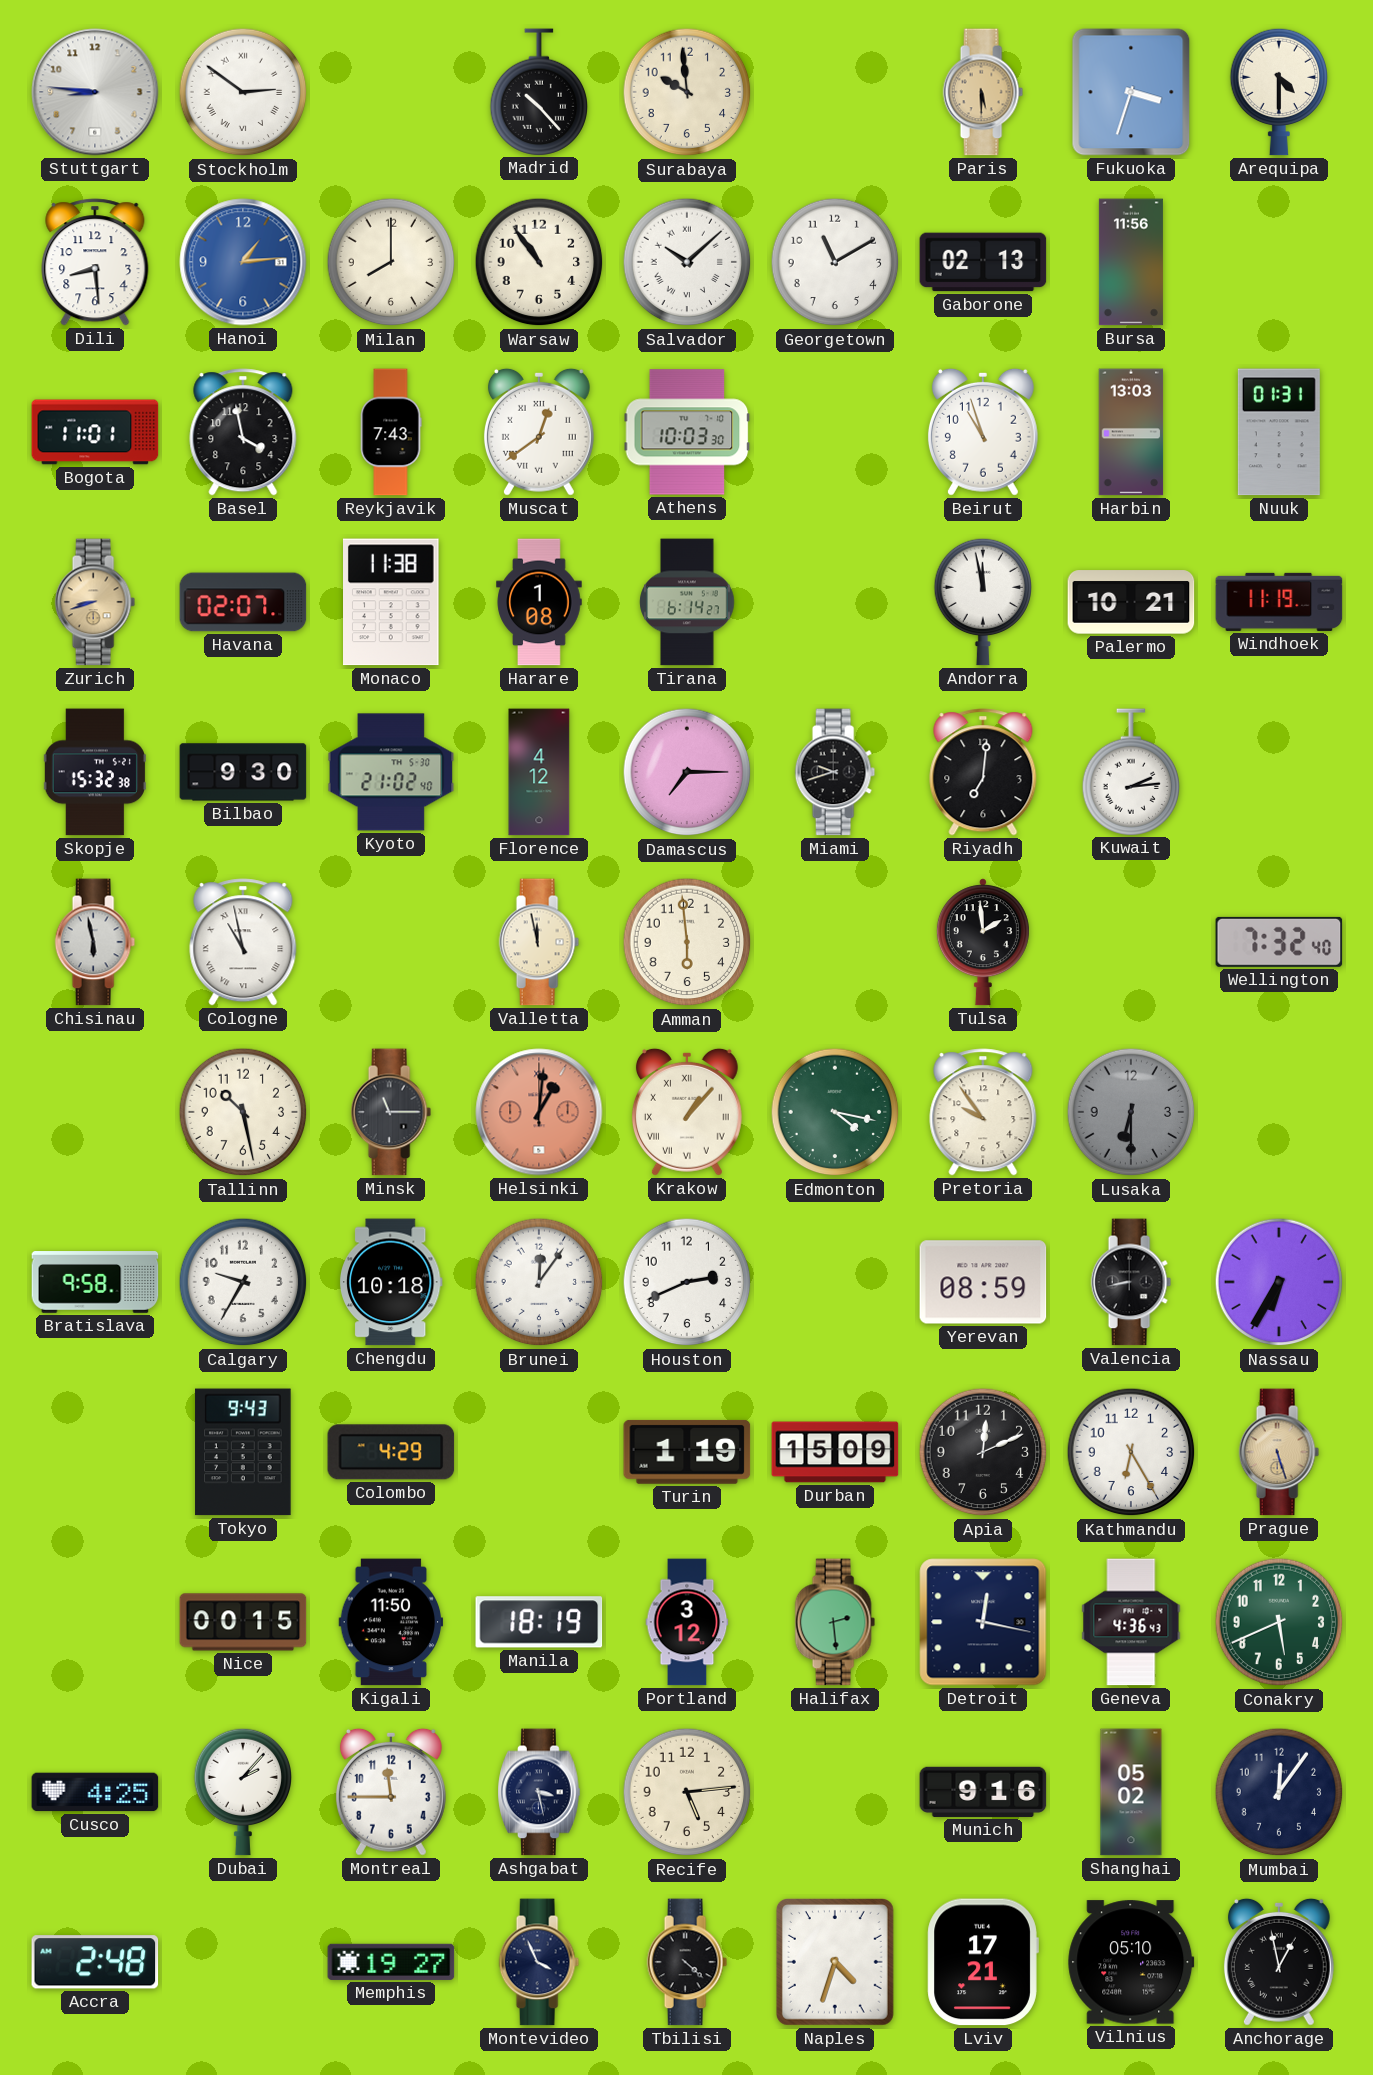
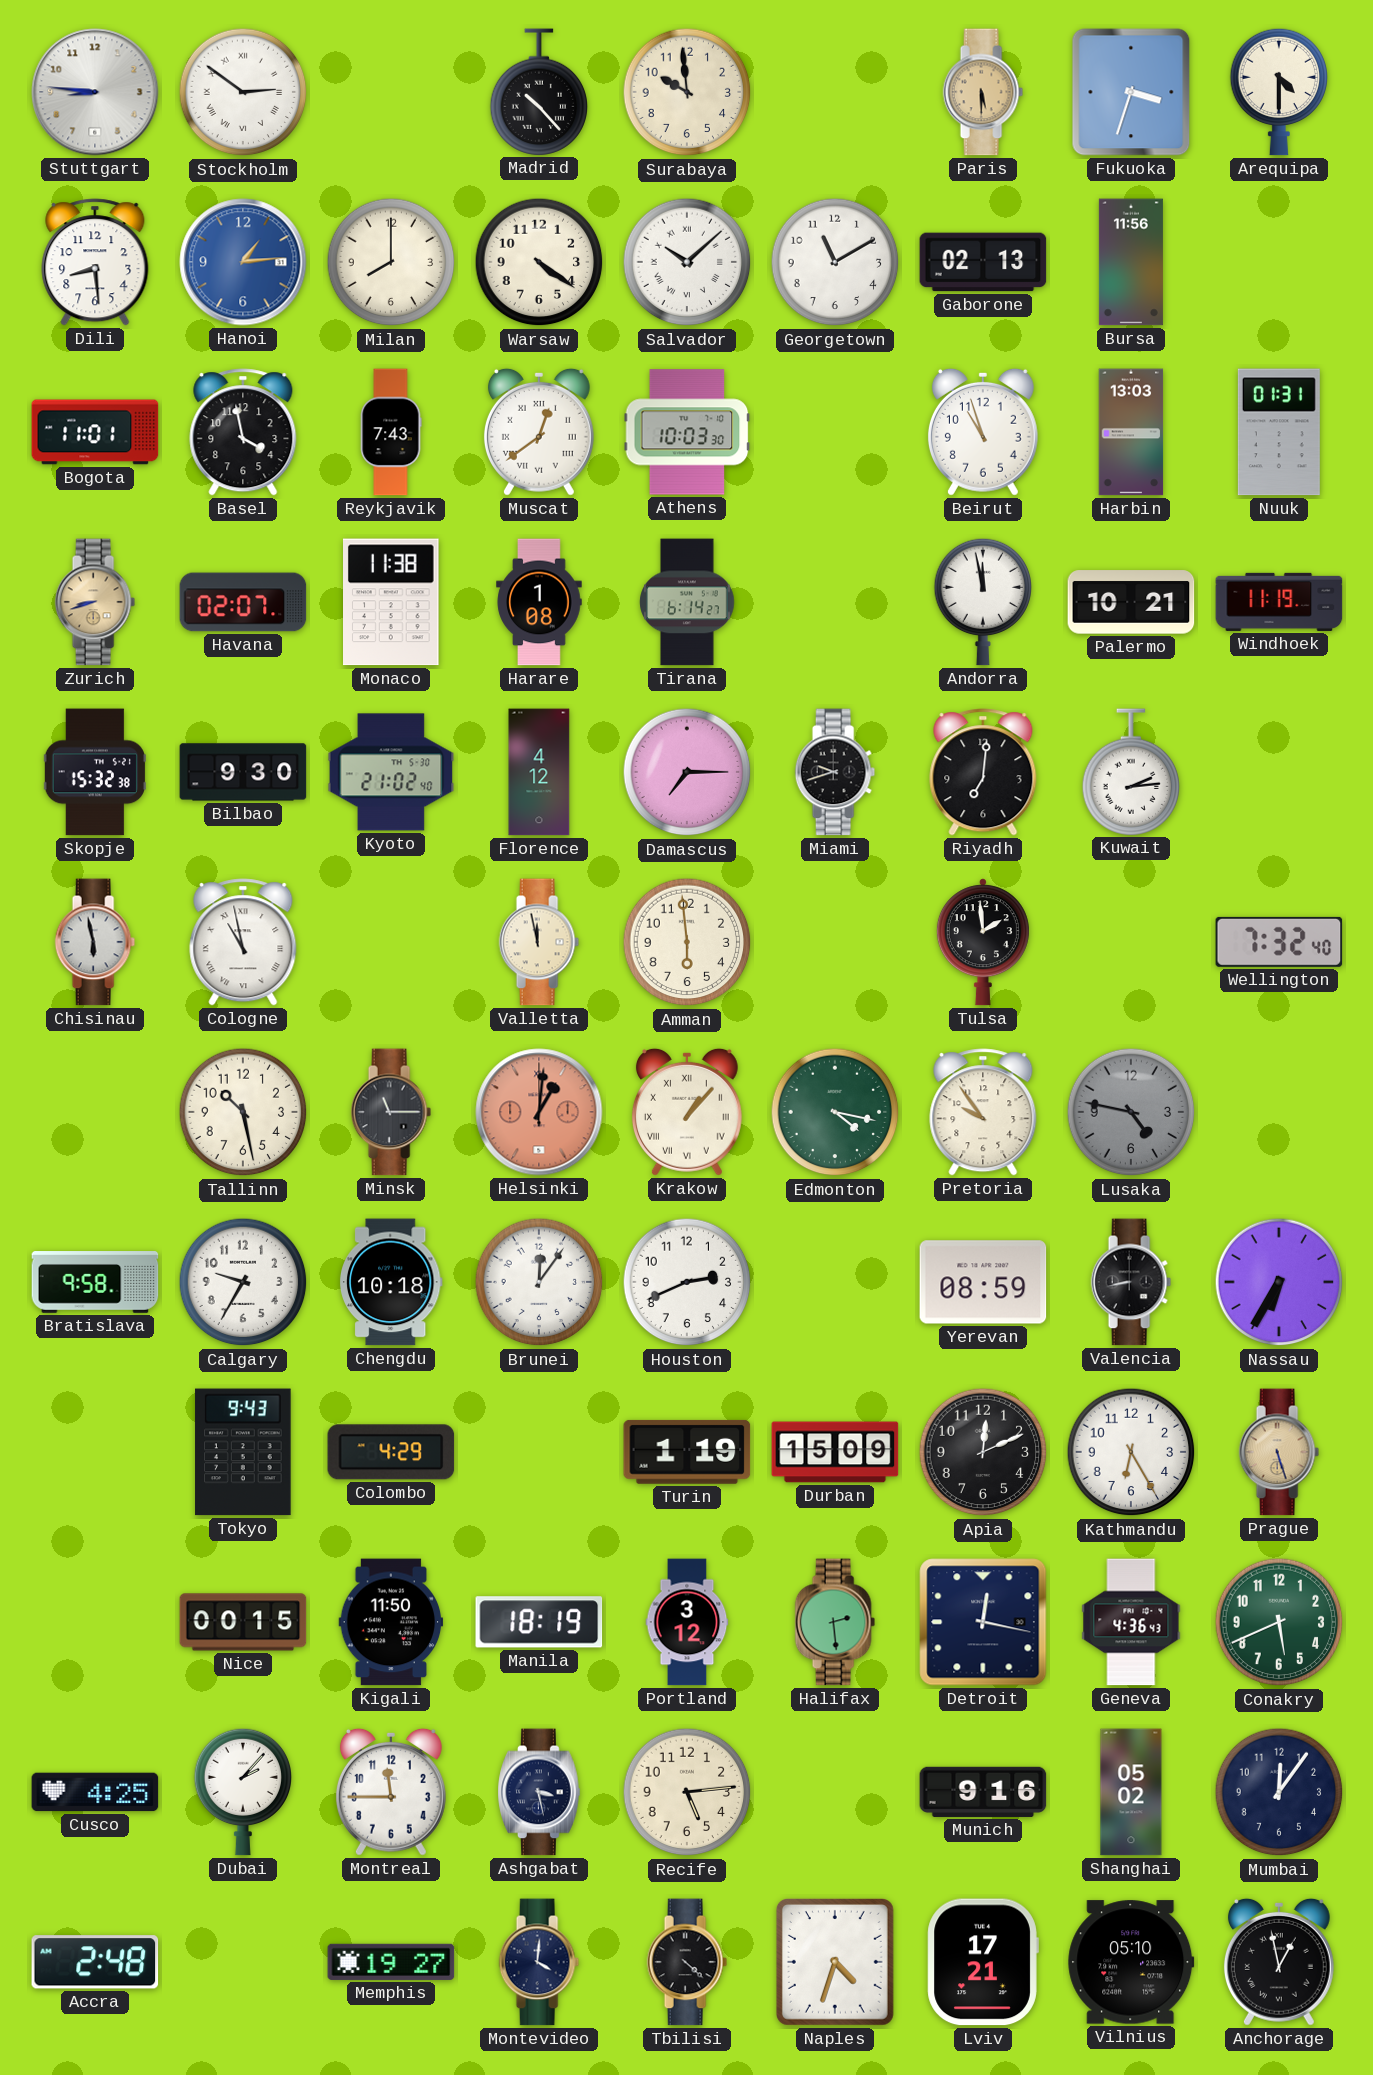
Warsaw: 10:54 -> 4:21 (539, 262)
Lusaka: 6:30 -> 4:47 (1131, 1112)
Montevideo: 3:56 -> 4:01 (539, 1962)
